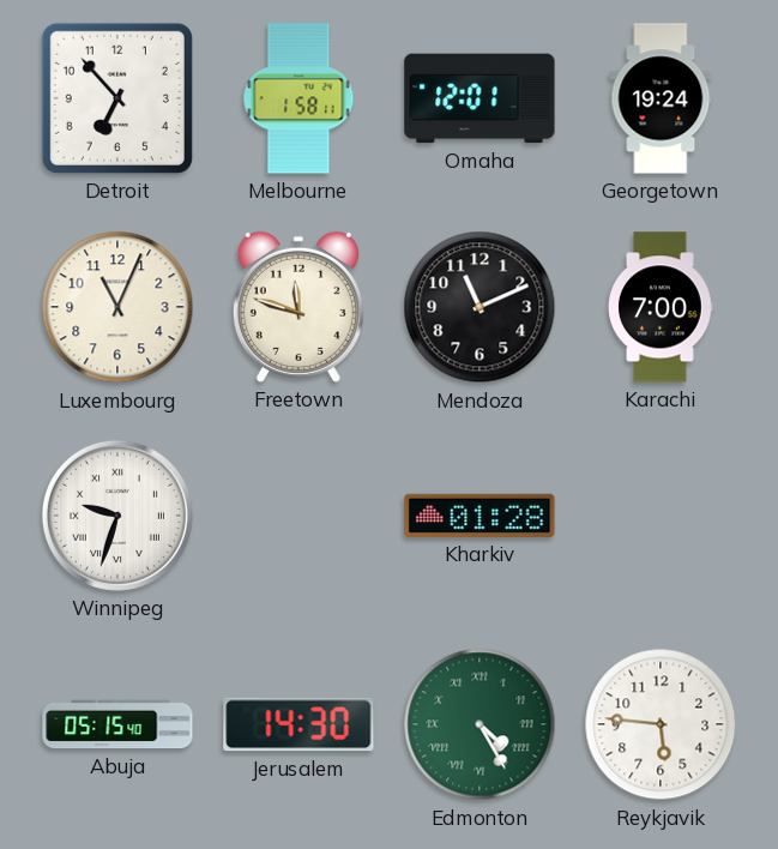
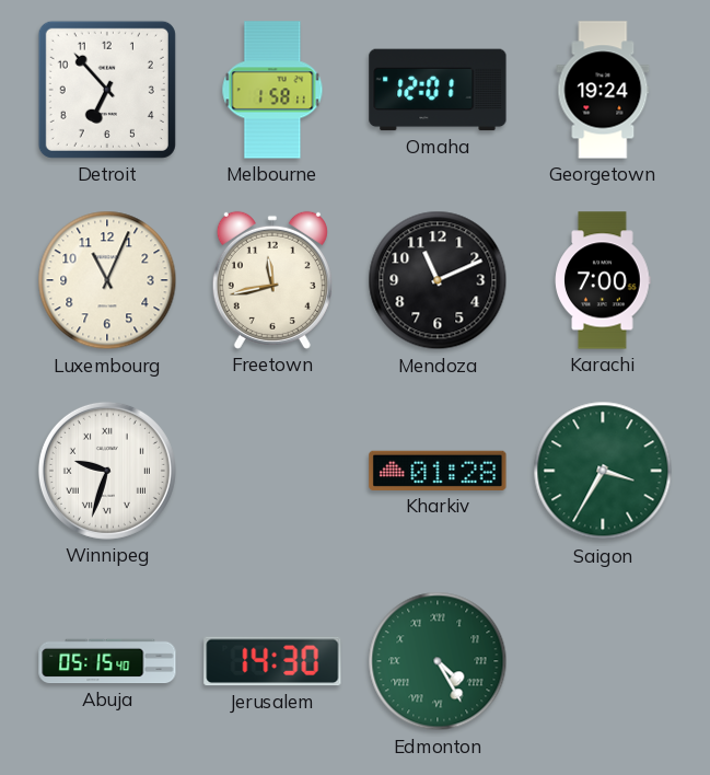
Freetown: 11:48 -> 11:43 (272, 280)
Saigon: none -> 3:35 (603, 471)
Reykjavik: 5:46 -> none (661, 724)
